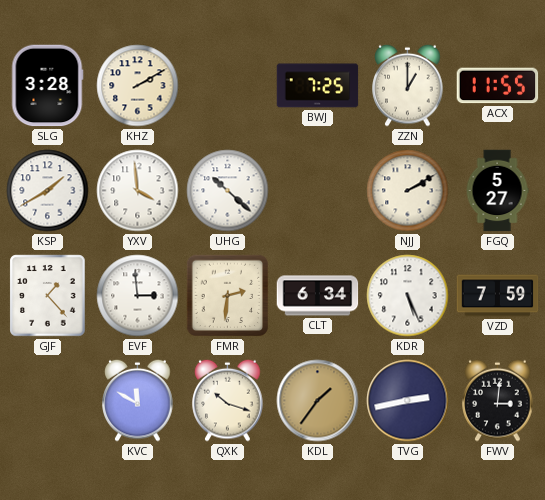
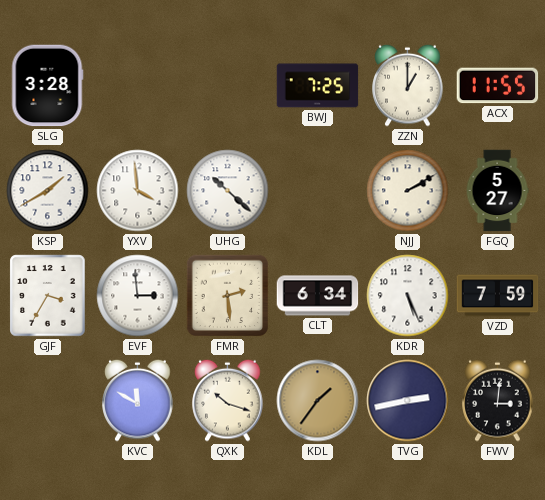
KHZ: 2:10 -> none (138, 86)
GJF: 1:23 -> 3:35 (48, 296)
FMR: 2:31 -> 2:29 (228, 296)
